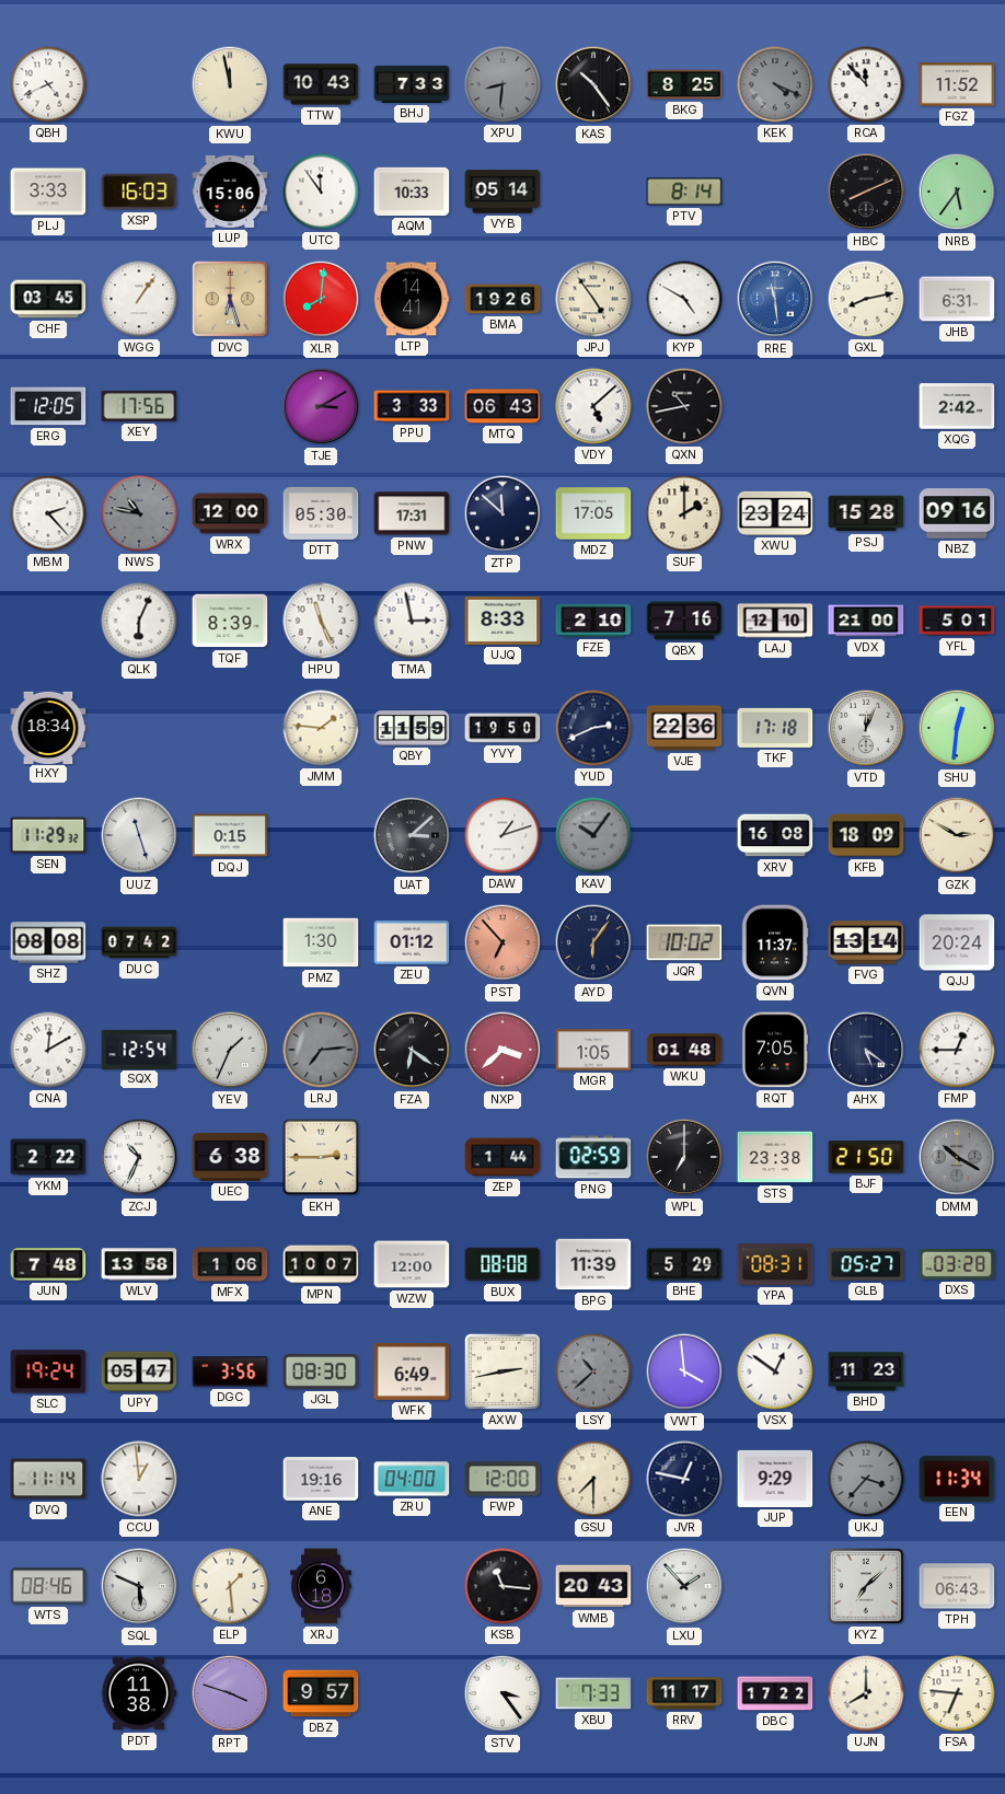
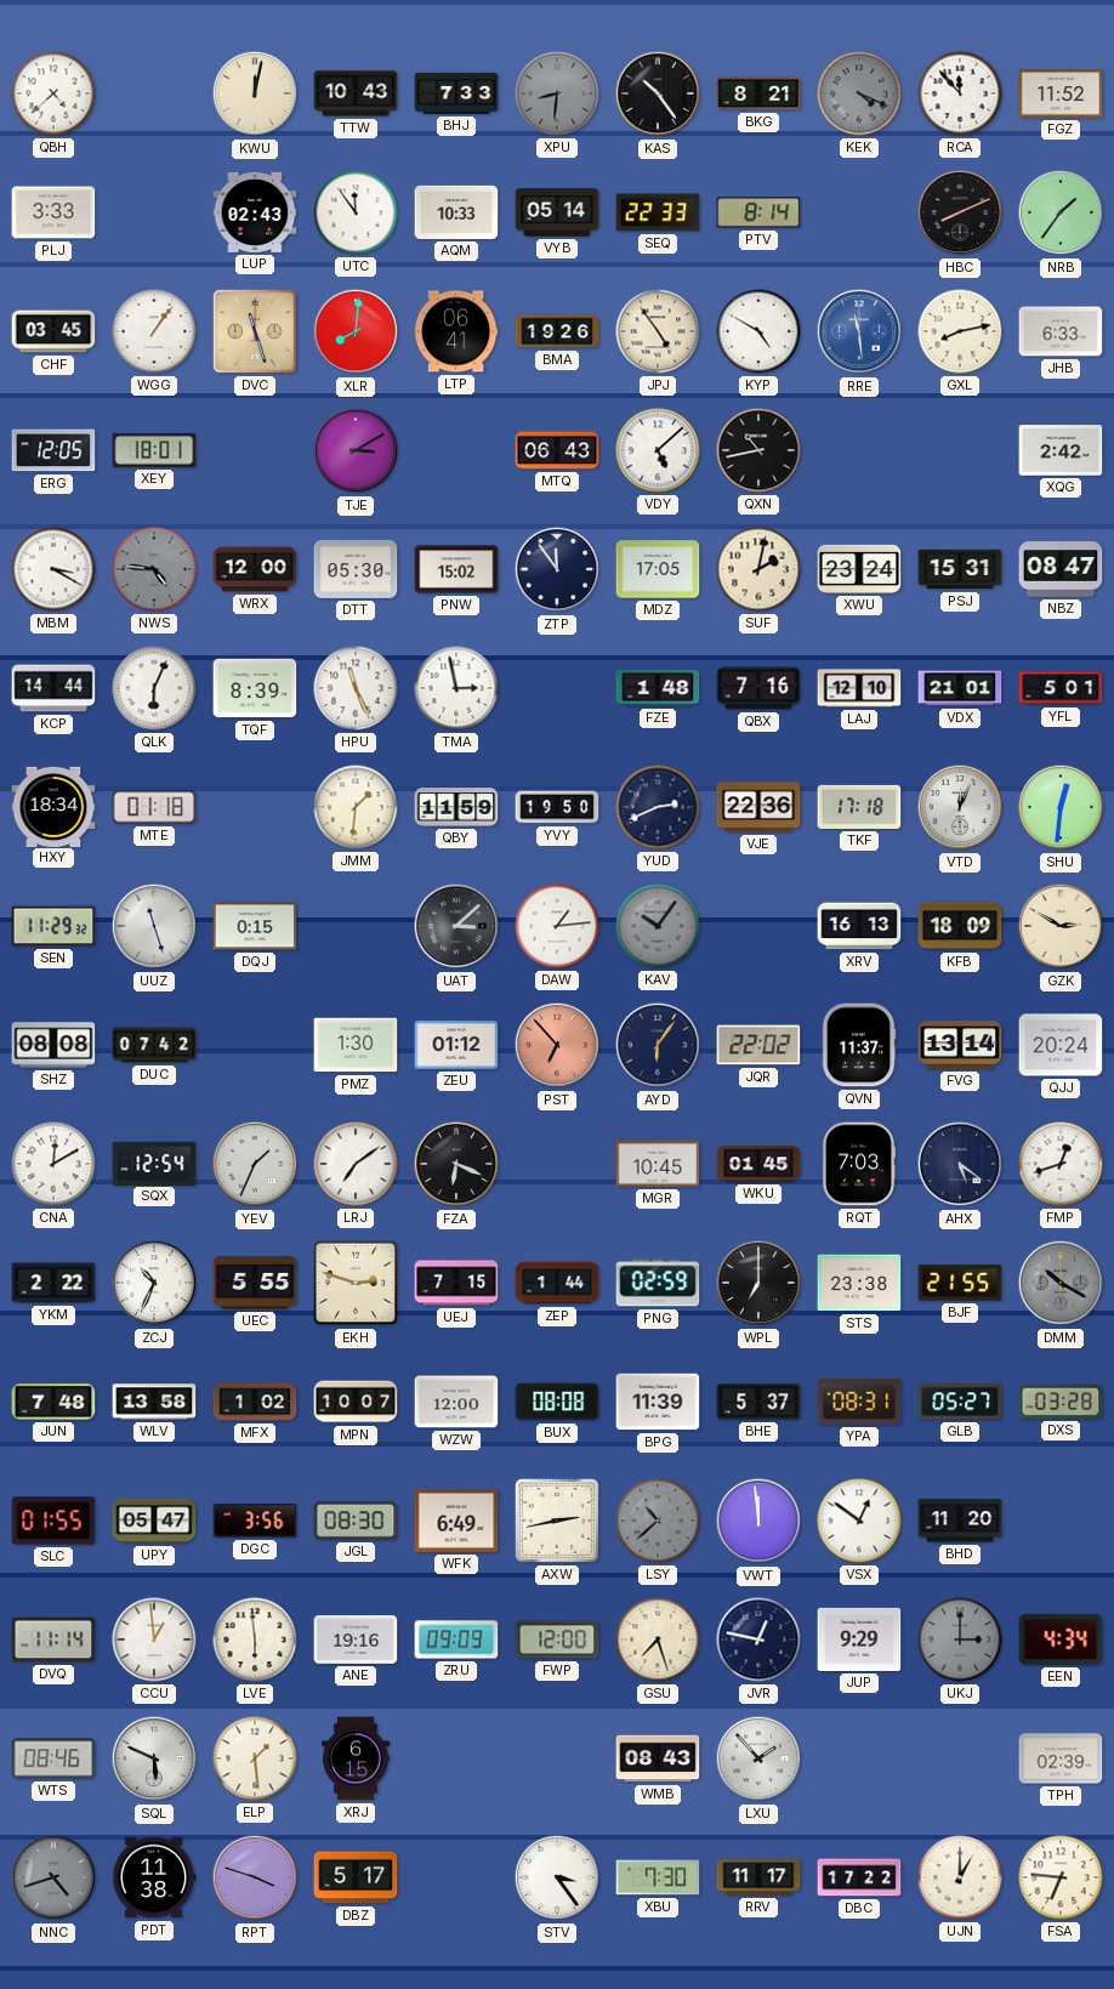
QBH: 4:41 -> 4:38 (53, 93)
KWU: 11:58 -> 12:02 (255, 93)
BKG: 8:25 -> 8:21 (758, 93)
XSP: 16:03 -> none (139, 192)
LUP: 15:06 -> 02:43 (255, 212)
SEQ: none -> 22:33 (658, 212)
NRB: 5:36 -> 1:36 (1061, 212)
DVC: 6:27 -> 11:27 (255, 331)
LTP: 14:41 -> 06:41 (456, 331)
JHB: 6:31 -> 6:33 (1061, 331)
XEY: 17:56 -> 18:01 (154, 450)
PPU: 3:33 -> none (412, 406)
MBM: 2:23 -> 3:20 (53, 569)
NWS: 10:47 -> 4:46 (154, 569)
PNW: 17:31 -> 15:02 (456, 569)
ZTP: 11:52 -> 11:54 (557, 569)
SUF: 2:00 -> 2:02 (758, 569)
PSJ: 15:28 -> 15:31 (960, 569)
NBZ: 09:16 -> 08:47 (1061, 569)
KCP: none -> 14:44 (53, 688)
UJQ: 8:33 -> none (503, 621)
FZE: 2:10 -> 1:48 (658, 688)
VDX: 21:00 -> 21:01 (960, 688)
MTE: none -> 01:18 (154, 807)
JMM: 1:46 -> 1:31 (356, 807)
DAW: 1:12 -> 1:14 (557, 926)
XRV: 16:08 -> 16:13 (859, 926)
JQR: 10:02 -> 22:02 (758, 1045)
LRJ: 7:14 -> 7:09 (356, 1164)
LRJ dial: grey -> white (356, 1164)
FZA: 6:21 -> 6:19 (456, 1164)
NXP: 3:38 -> none (503, 1050)
MGR: 1:05 -> 10:45 (658, 1164)
WKU: 01:48 -> 01:45 (758, 1164)
RQT: 7:05 -> 7:03 (859, 1164)
FMP: 12:45 -> 12:42 (1061, 1164)
UEC: 6:38 -> 5:55 (255, 1283)
EKH: 2:45 -> 2:48 (356, 1283)
UEJ: none -> 7:15 (456, 1283)
BJF: 21:50 -> 21:55 (960, 1283)
MFX: 1:06 -> 1:02 (255, 1402)
BHE: 5:29 -> 5:37 (758, 1402)
SLC: 19:24 -> 01:55 (53, 1521)
VWT: 3:59 -> 11:59 (758, 1521)
BHD: 11:23 -> 11:20 (960, 1521)
LVE: none -> 5:59 (255, 1639)
ZRU: 04:00 -> 09:09 (456, 1639)
GSU: 7:30 -> 7:27 (658, 1639)
UKJ: 3:37 -> 3:00 (960, 1639)
EEN: 11:34 -> 4:34 (1061, 1639)
XRJ: 6:18 -> 6:15 (356, 1758)
KSB: 11:16 -> none (503, 1586)
WMB: 20:43 -> 08:43 (658, 1758)
KYZ: 7:08 -> none (866, 1586)
TPH: 06:43 -> 02:39 (1061, 1758)
NNC: none -> 4:42 (53, 1877)
DBZ: 9:57 -> 5:17 (356, 1877)
XBU: 7:33 -> 7:30 (658, 1877)
UJN: 8:00 -> 1:00 (960, 1877)
